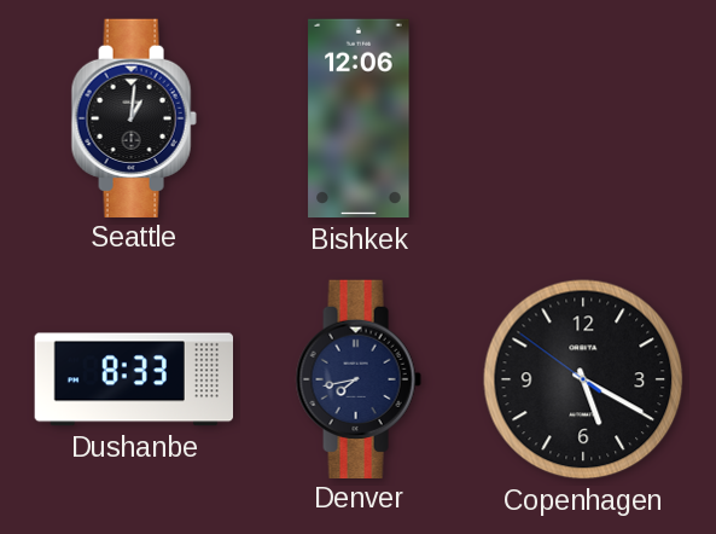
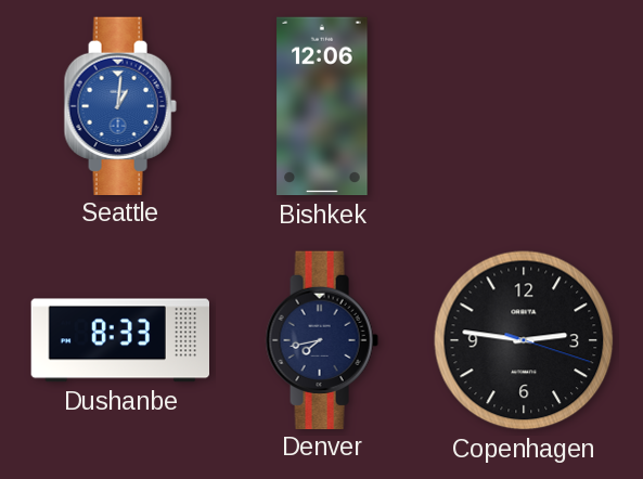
Seattle dial: black -> blue (120, 105)
Copenhagen: 5:19 -> 2:46 (524, 340)
